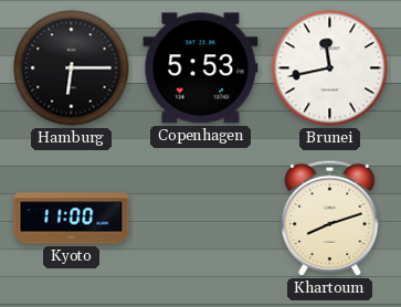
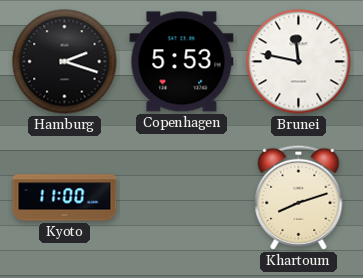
Hamburg: 6:15 -> 2:18 (65, 62)
Brunei: 11:43 -> 11:47 (299, 62)
